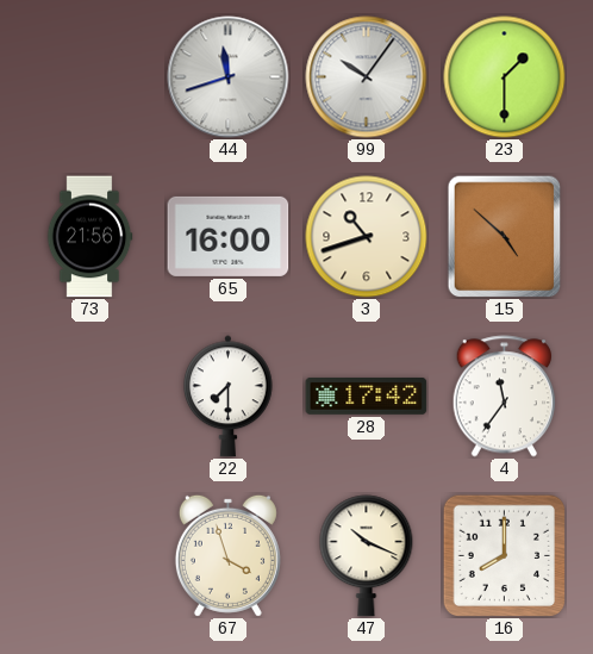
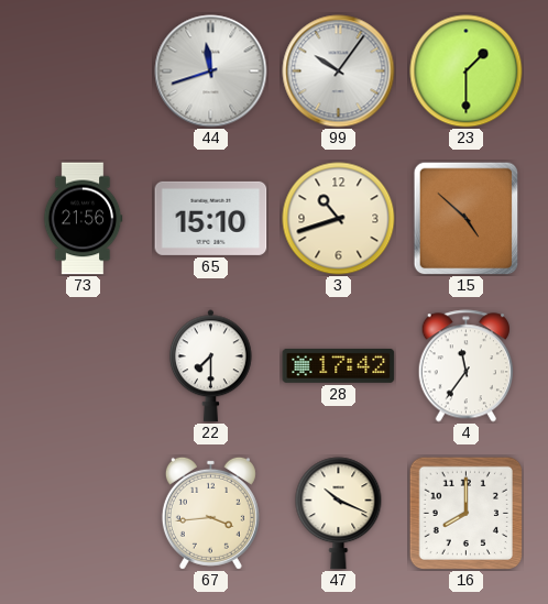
65: 16:00 -> 15:10 (211, 218)
67: 3:57 -> 3:44 (210, 513)
